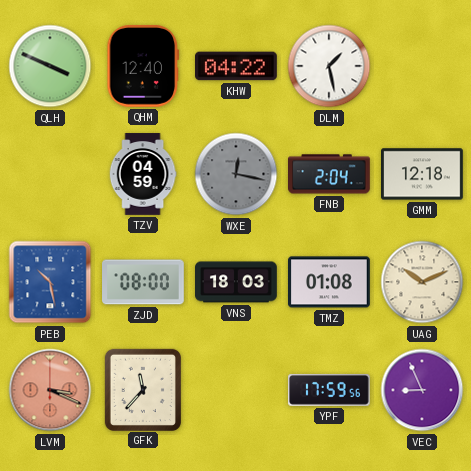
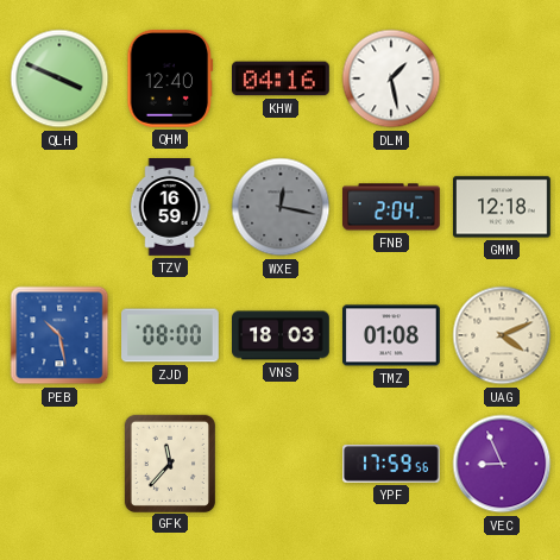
KHW: 04:22 -> 04:16 (282, 78)
TZV: 04:59 -> 16:59 (170, 207)
UAG: 10:11 -> 4:11 (502, 335)
LVM: 3:19 -> none (50, 390)
